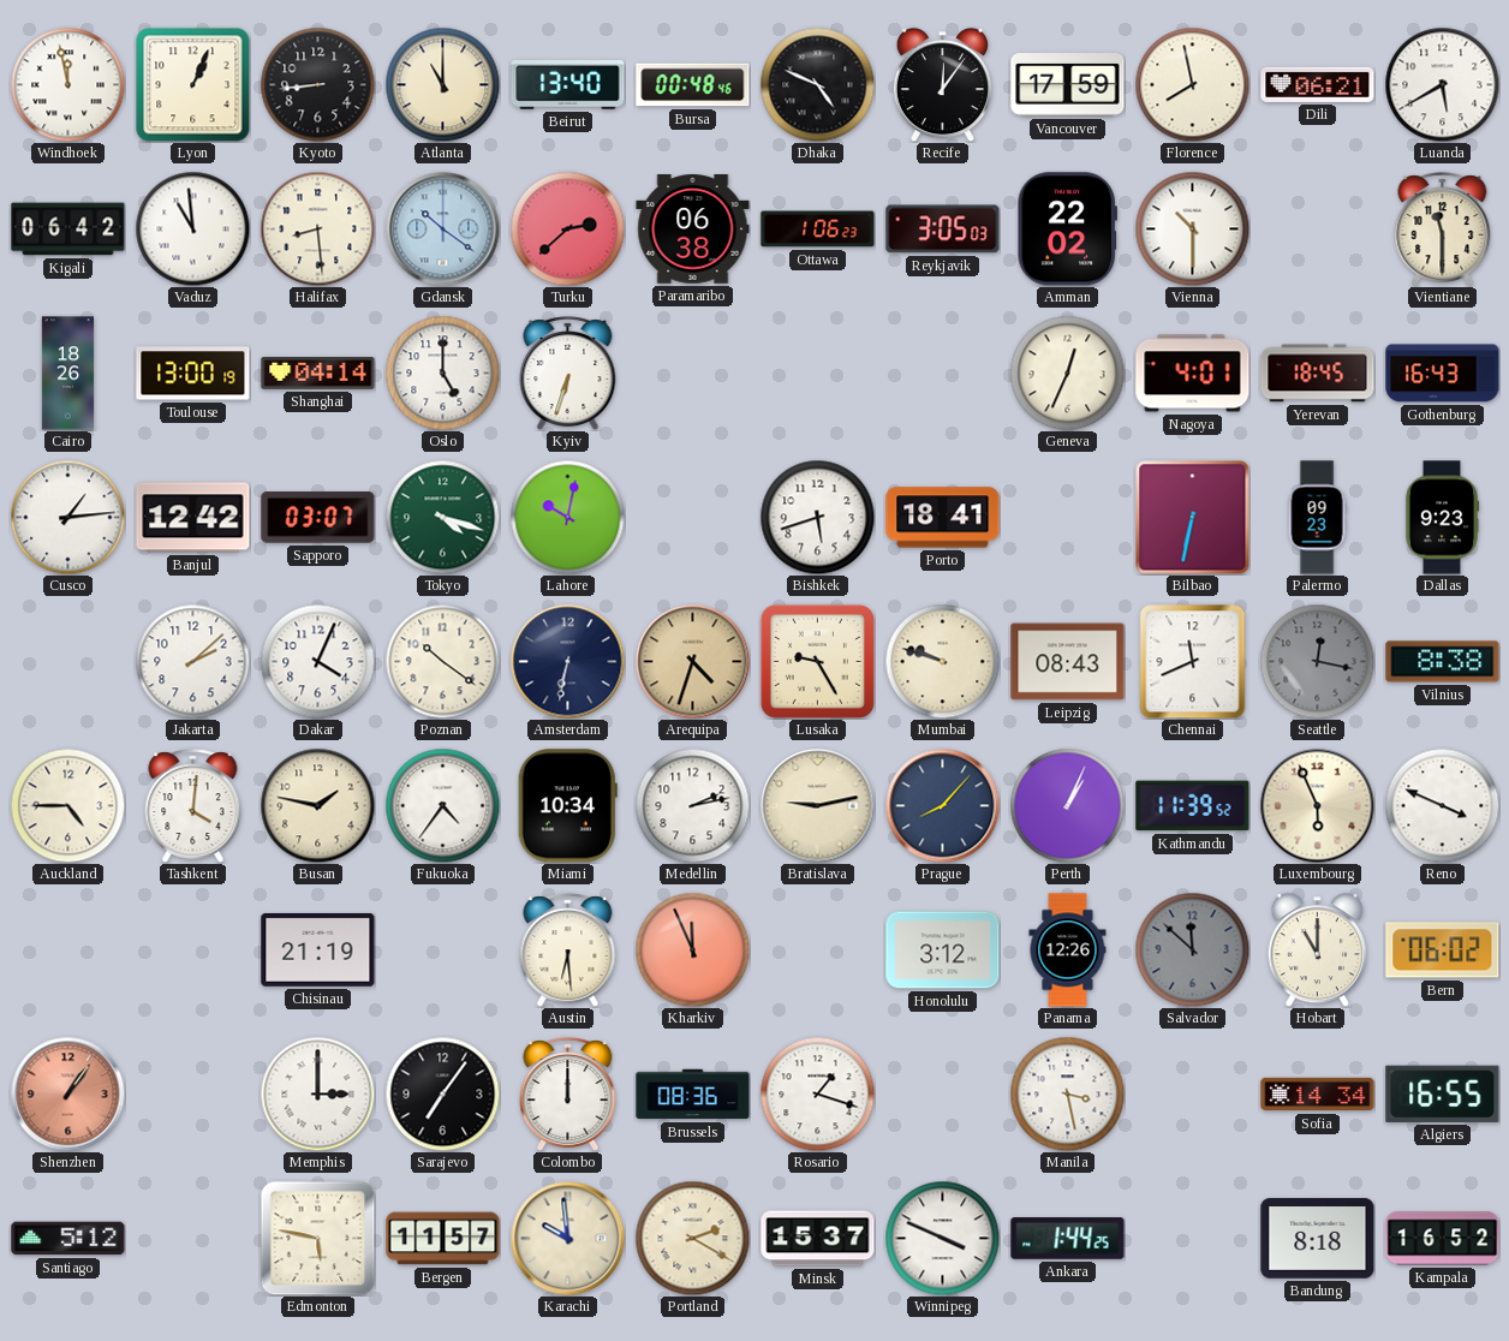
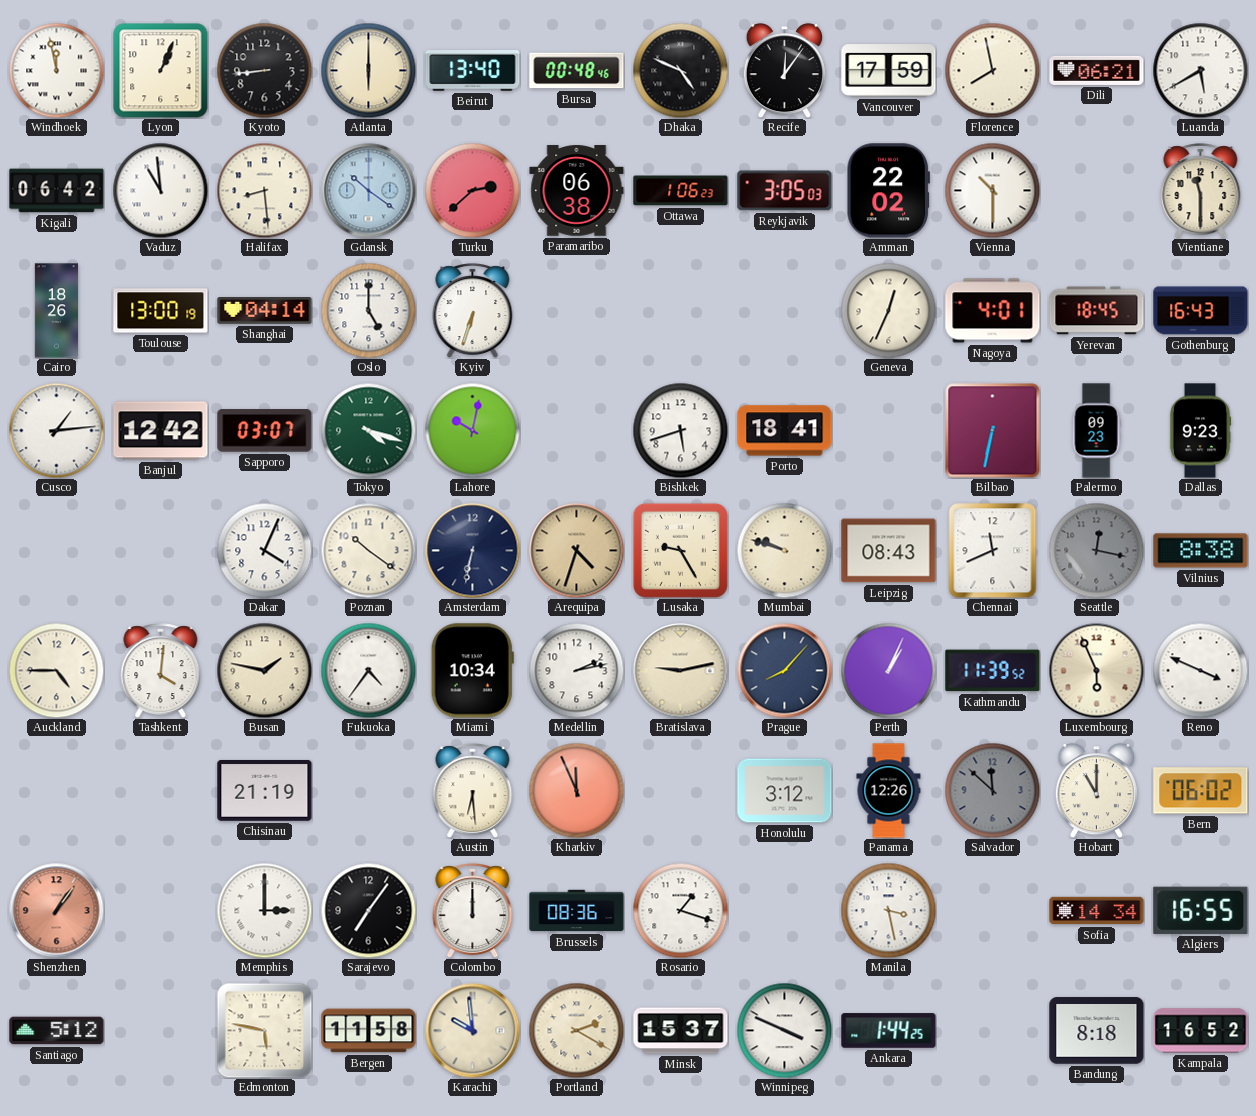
Atlanta: 11:00 -> 6:00 (368, 70)
Jakarta: 2:08 -> none (192, 661)
Bergen: 11:57 -> 11:58 (369, 1031)
